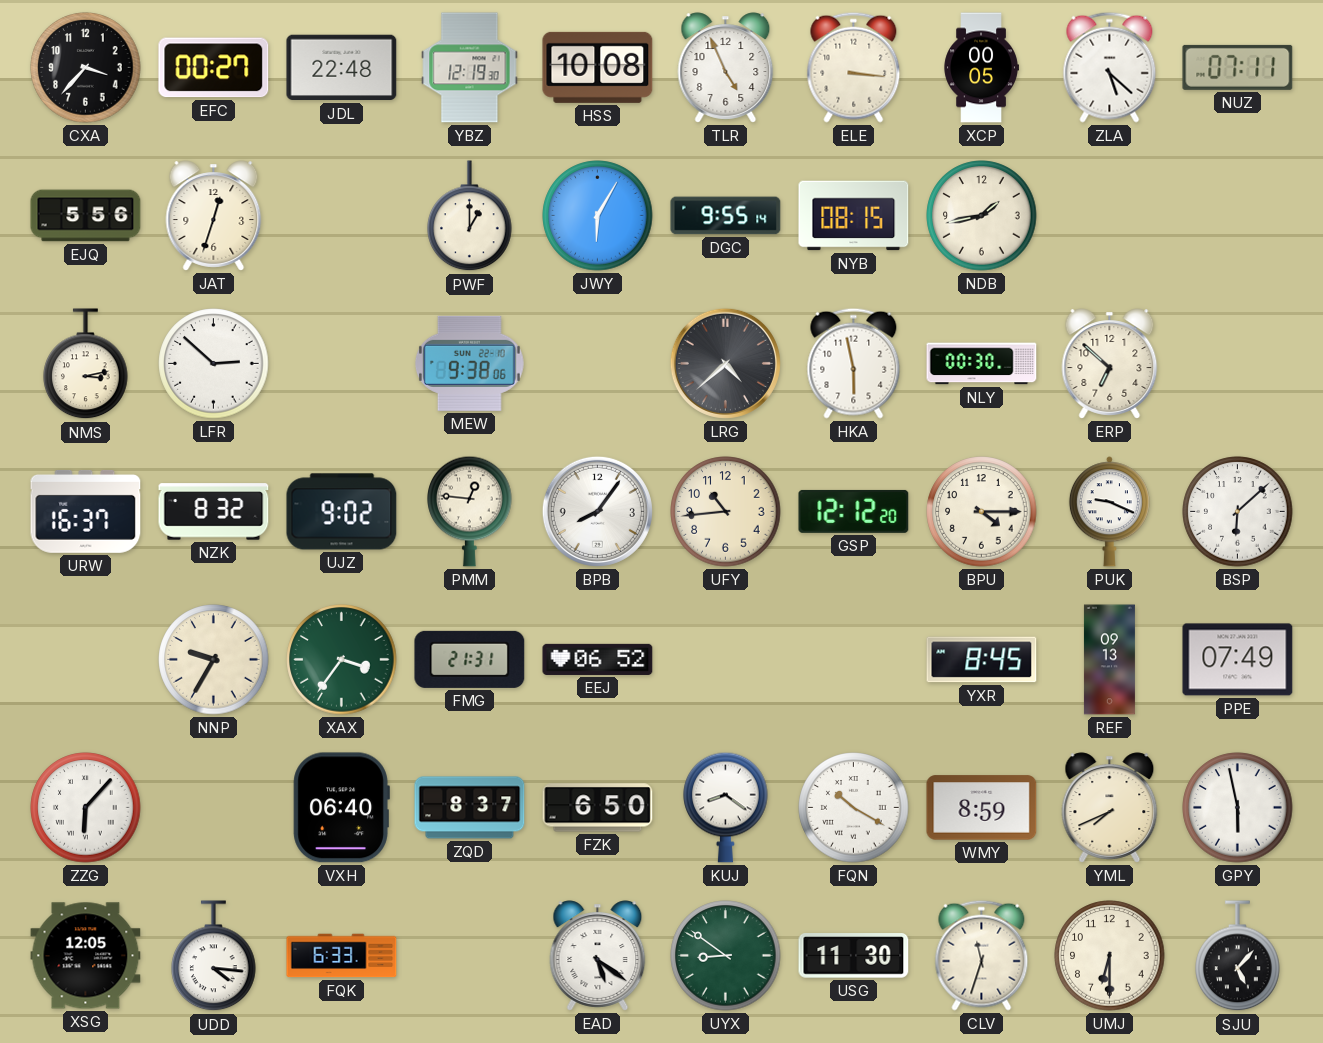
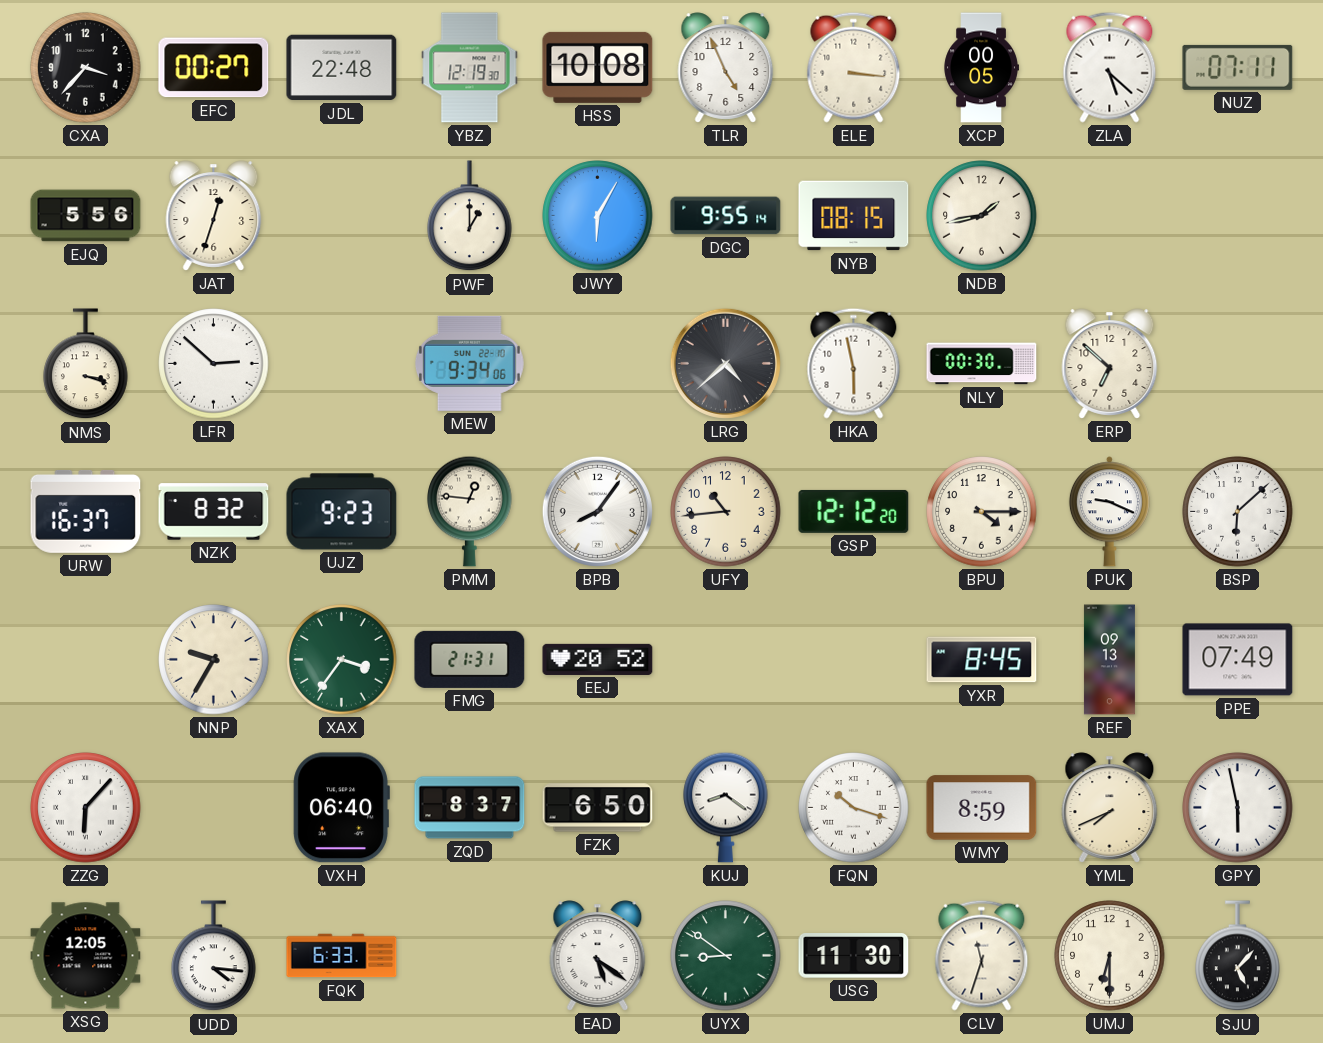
NMS: 3:13 -> 3:18 (86, 364)
MEW: 9:38 -> 9:34 (469, 363)
UJZ: 9:02 -> 9:23 (342, 512)
EEJ: 06:52 -> 20:52 (598, 659)
FQN: 10:20 -> 10:18 (854, 808)
